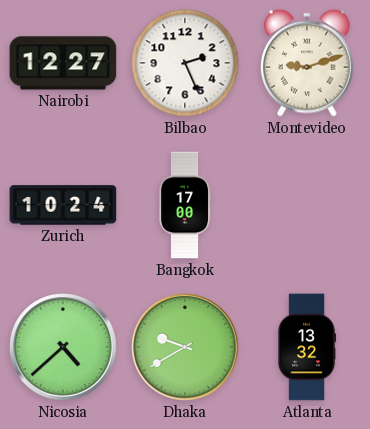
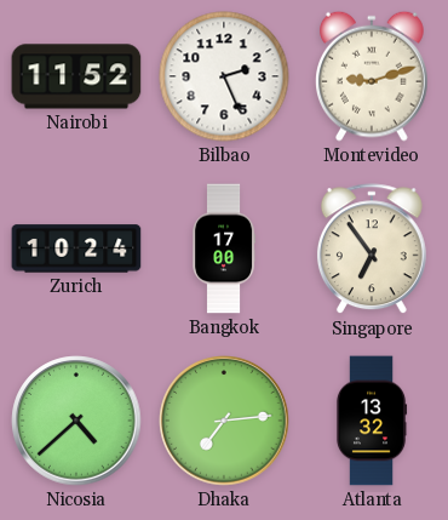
Nairobi: 12:27 -> 11:52 (76, 76)
Singapore: none -> 6:54 (372, 250)
Dhaka: 9:40 -> 7:14 (224, 421)
